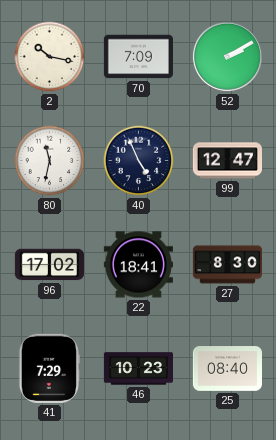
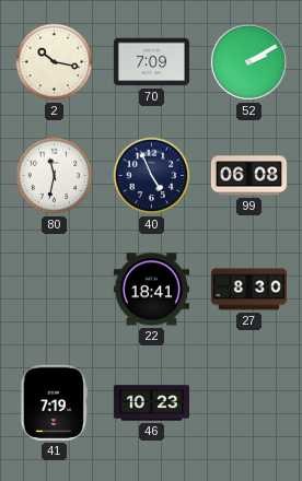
99: 12:47 -> 06:08 (248, 176)
96: 17:02 -> none (49, 265)
41: 7:29 -> 7:19 (54, 402)
25: 08:40 -> none (227, 369)
